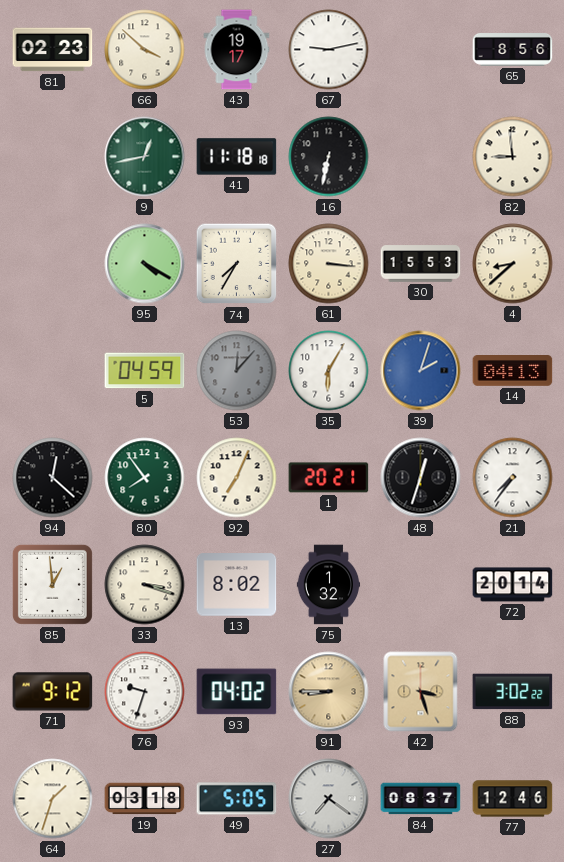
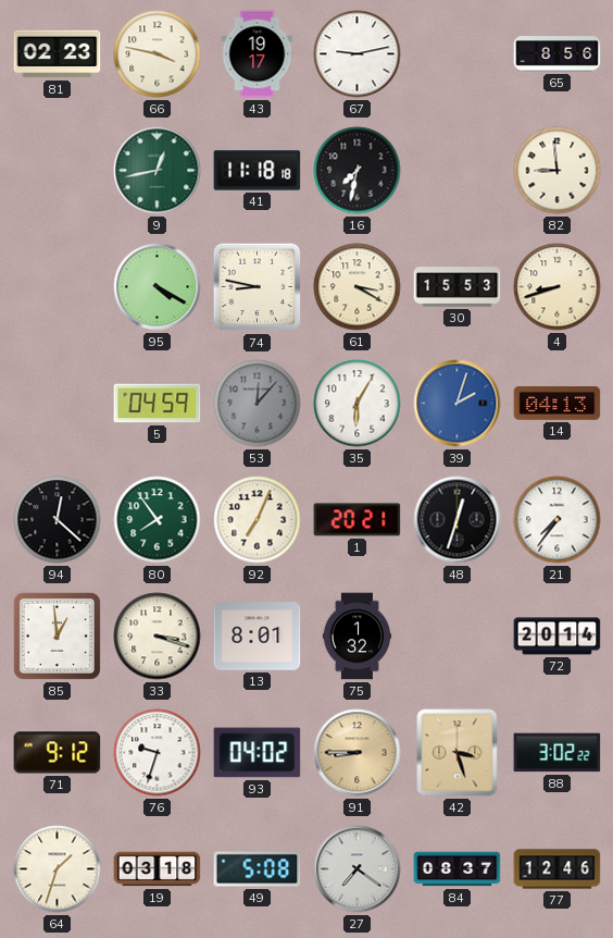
66: 3:52 -> 3:47 (158, 54)
16: 6:32 -> 7:32 (358, 171)
74: 7:35 -> 8:47 (258, 287)
61: 3:16 -> 3:20 (358, 287)
4: 8:38 -> 8:42 (558, 287)
13: 8:02 -> 8:01 (258, 637)
49: 5:05 -> 5:08 (258, 869)
